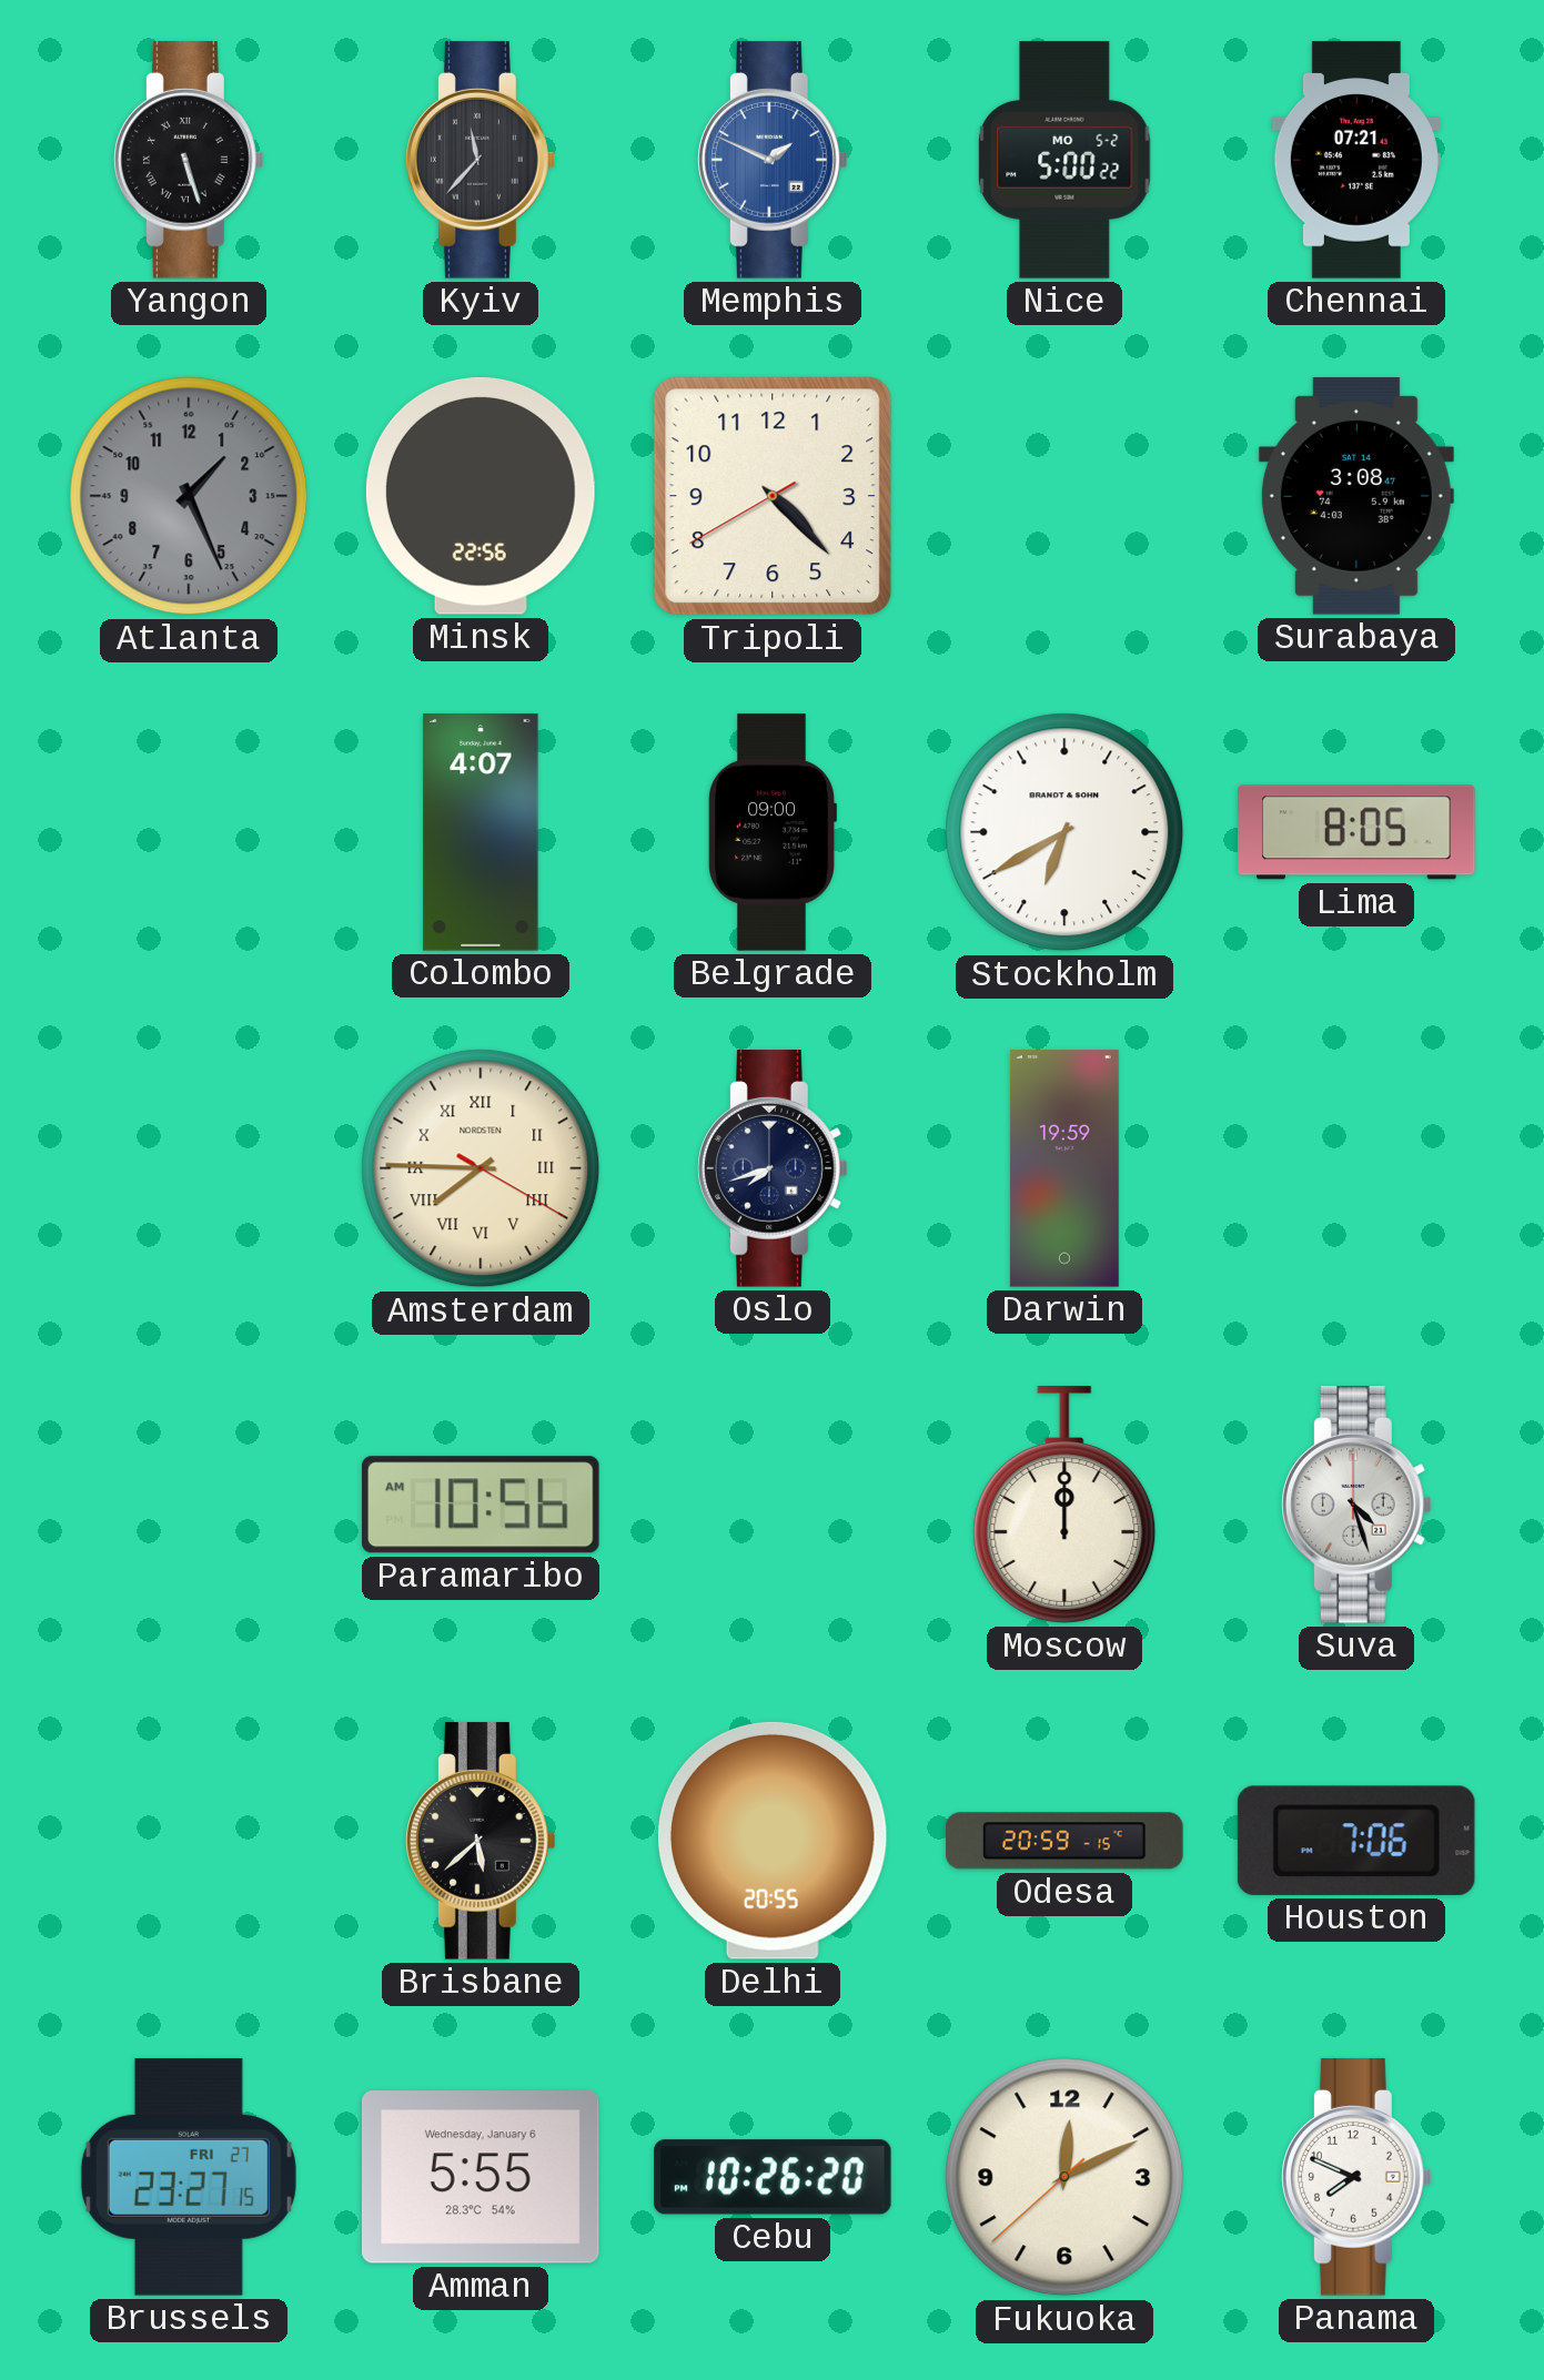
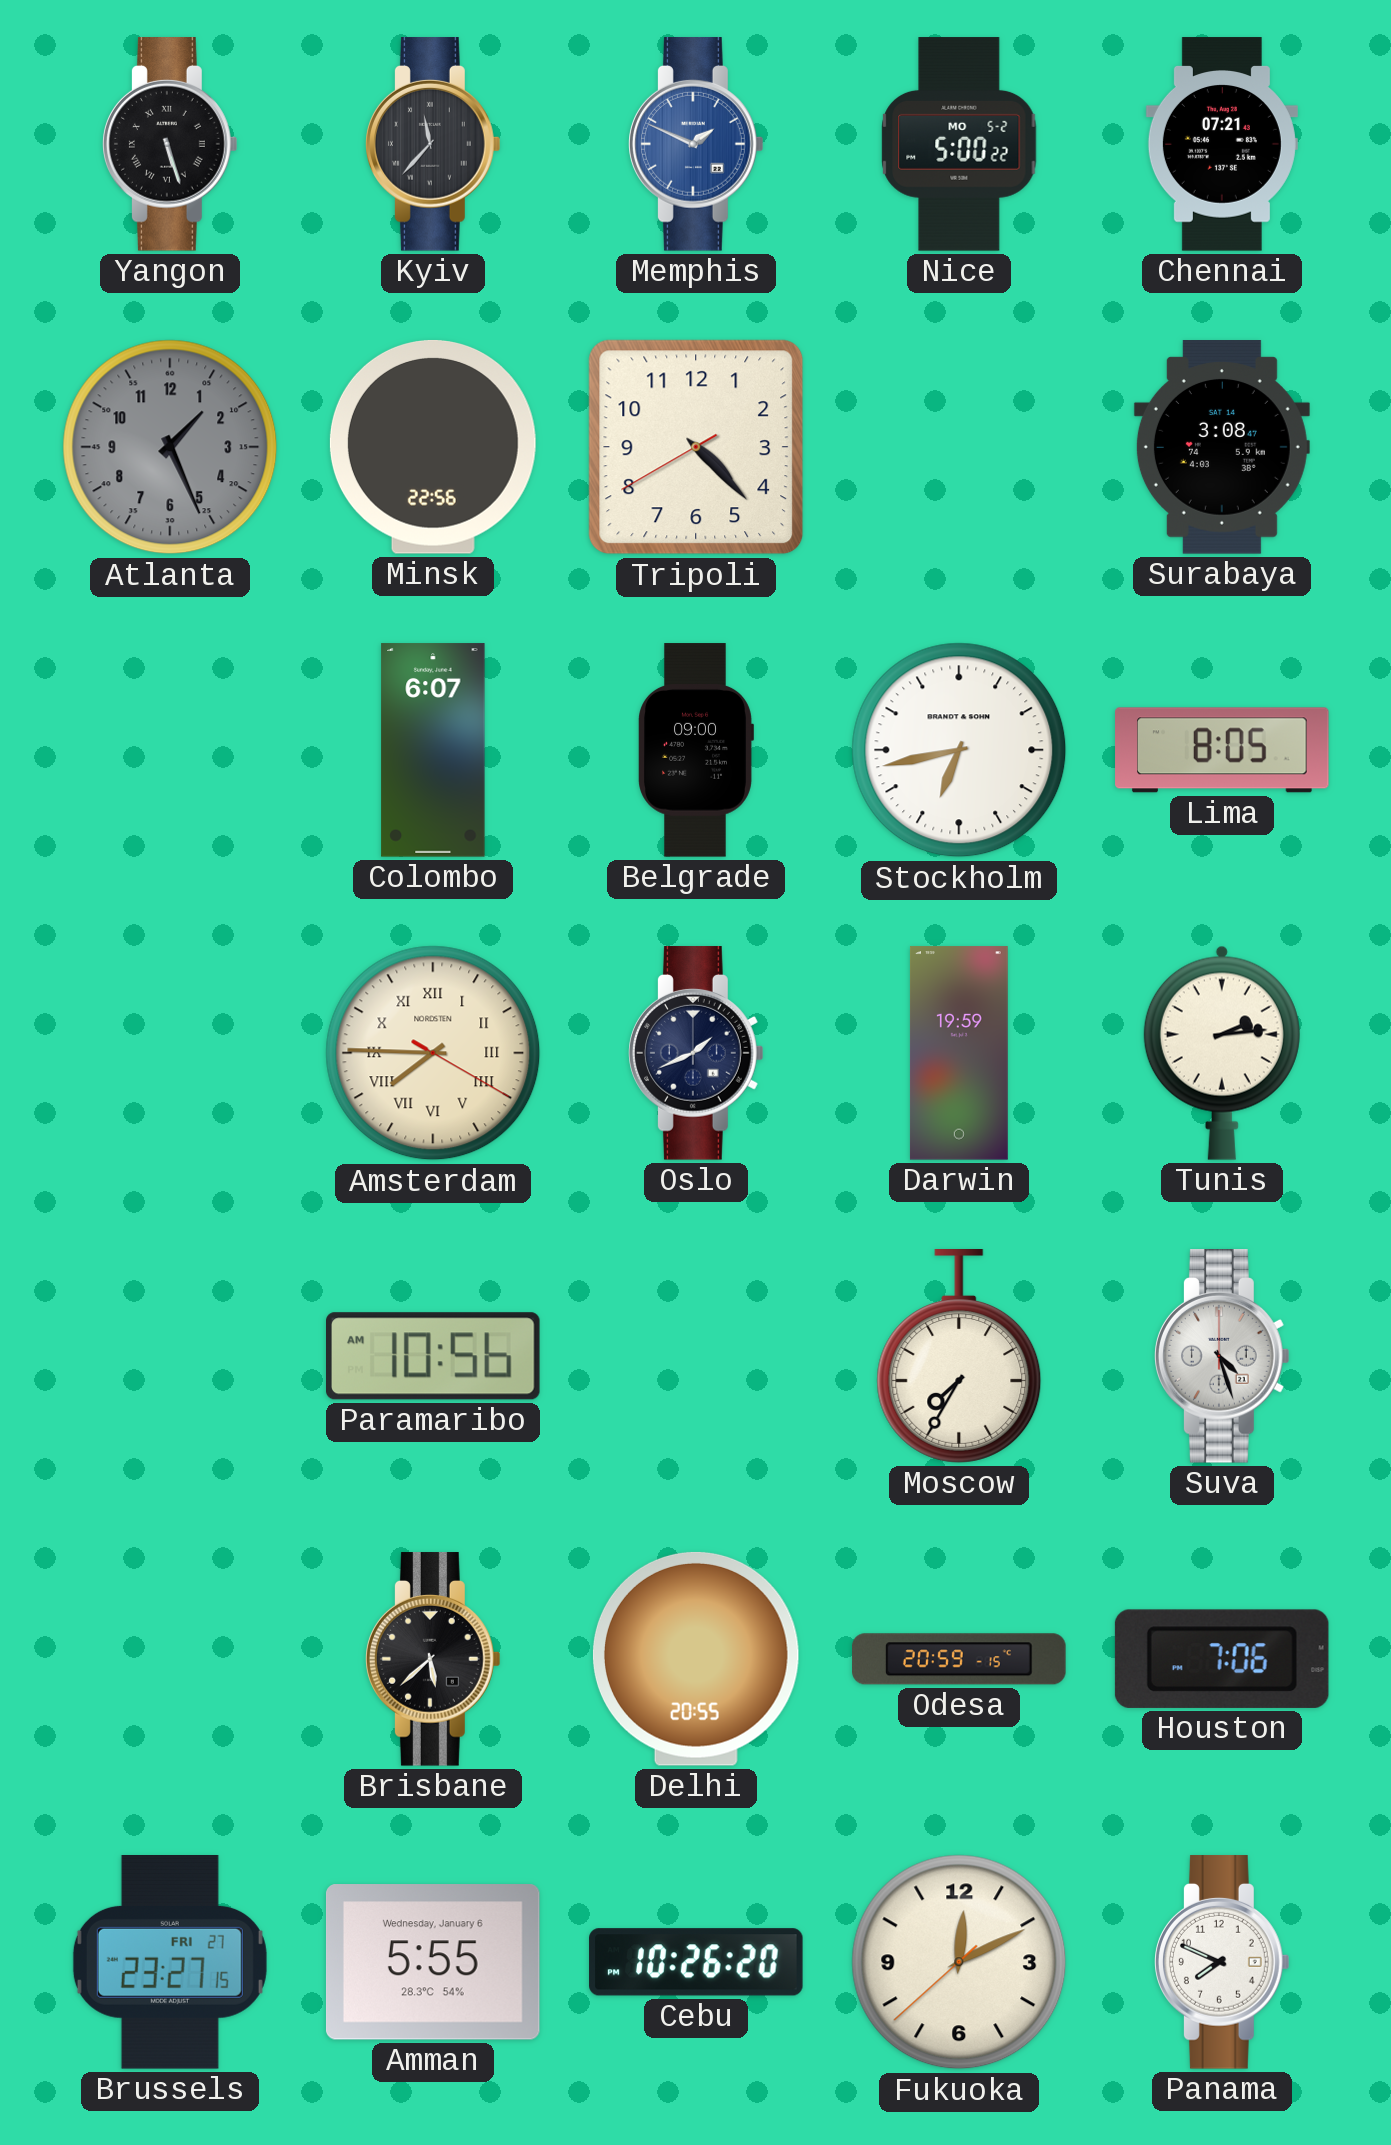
Colombo: 4:07 -> 6:07 (433, 750)
Stockholm: 6:40 -> 6:43 (959, 750)
Oslo: 7:42 -> 1:41 (697, 1053)
Tunis: none -> 2:14 (1222, 1053)
Moscow: 12:00 -> 7:35 (959, 1357)
